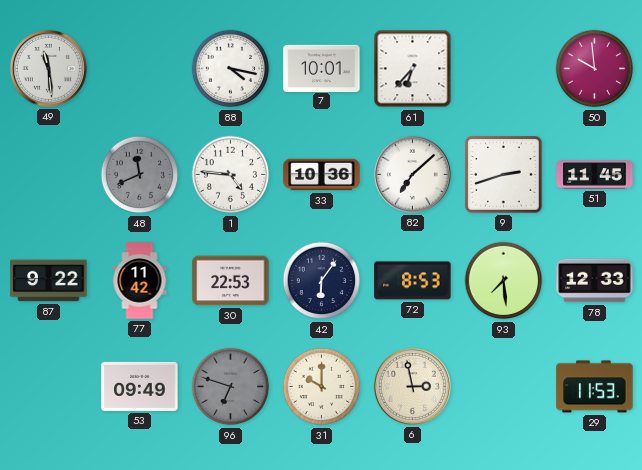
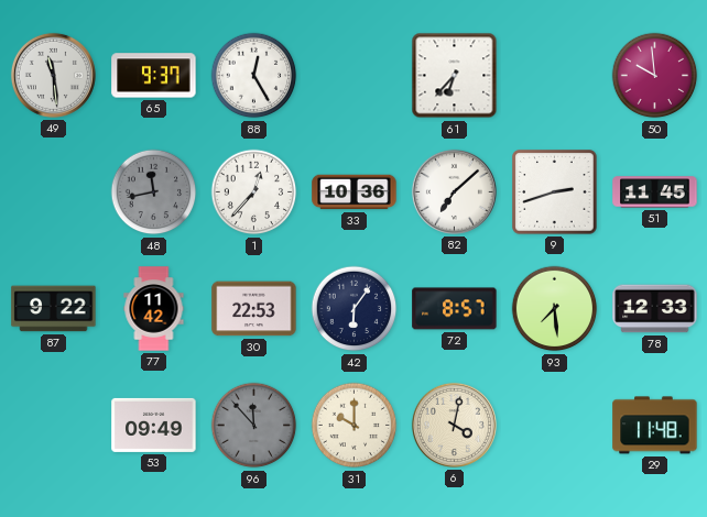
65: none -> 9:37 (154, 76)
88: 4:17 -> 12:25 (254, 76)
7: 10:01 -> none (322, 68)
48: 11:41 -> 11:43 (154, 193)
1: 4:46 -> 12:37 (254, 193)
72: 8:53 -> 8:57 (455, 309)
96: 6:48 -> 11:53 (254, 426)
6: 2:58 -> 4:02 (454, 425)
29: 11:53 -> 11:48 (655, 426)
